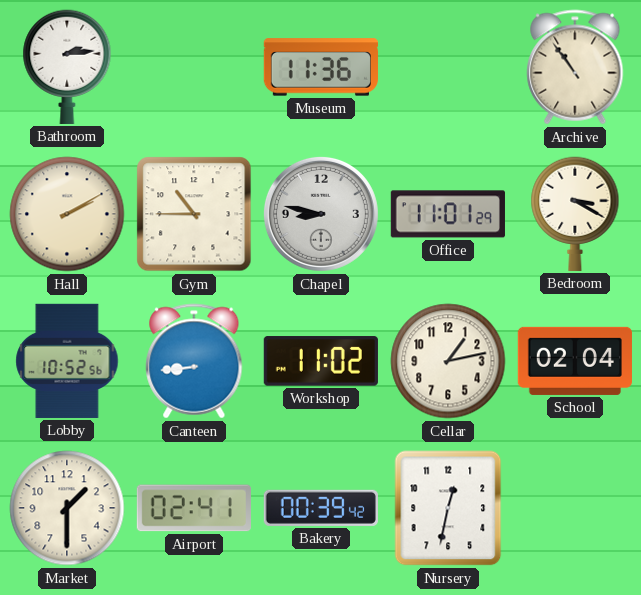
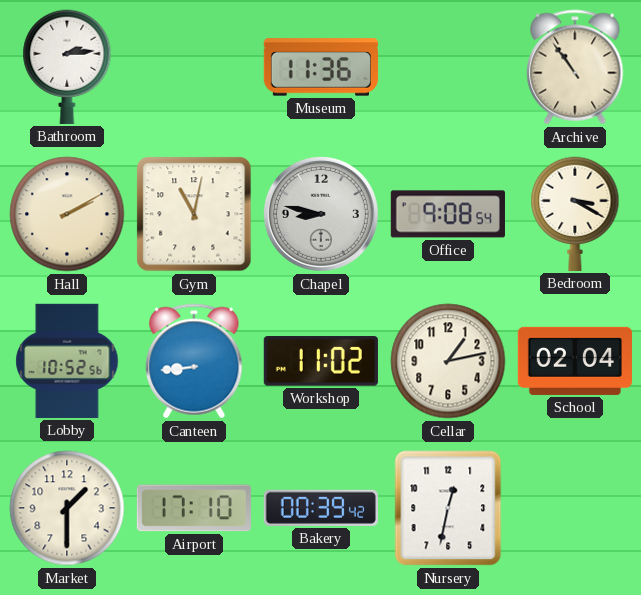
Gym: 10:45 -> 11:02 (194, 214)
Office: 11:01 -> 9:08 (448, 214)
Airport: 02:41 -> 17:10 (194, 508)
